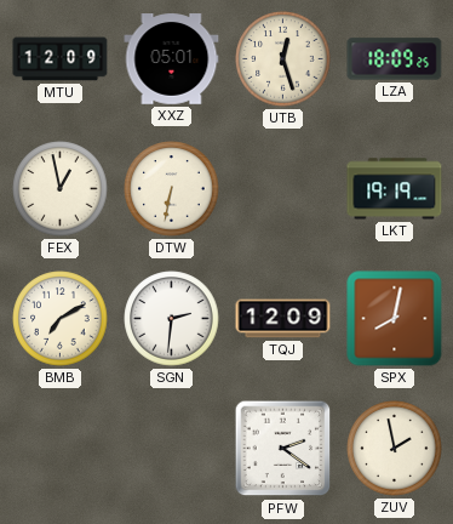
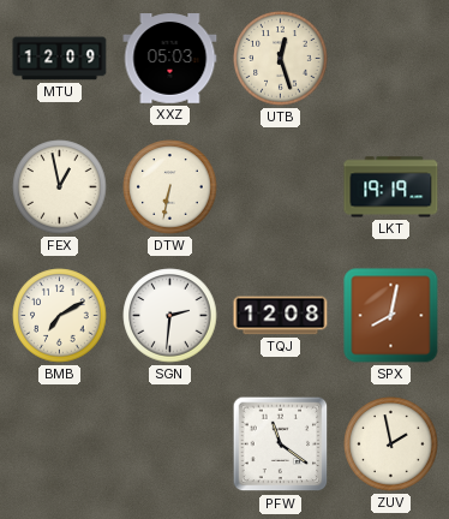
XXZ: 05:01 -> 05:03 (170, 59)
LZA: 18:09 -> none (395, 59)
TQJ: 12:09 -> 12:08 (281, 316)
PFW: 2:21 -> 11:21 (281, 445)
